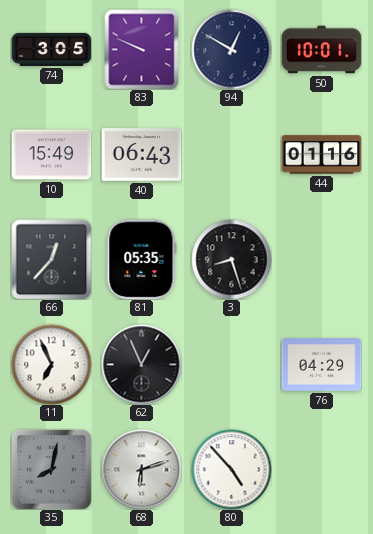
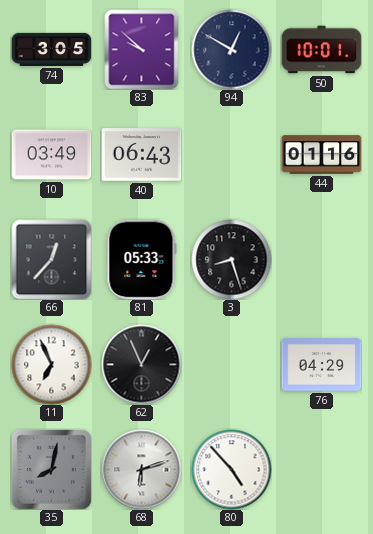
83: 9:49 -> 9:52 (142, 49)
10: 15:49 -> 03:49 (51, 155)
81: 05:35 -> 05:33 (142, 259)
